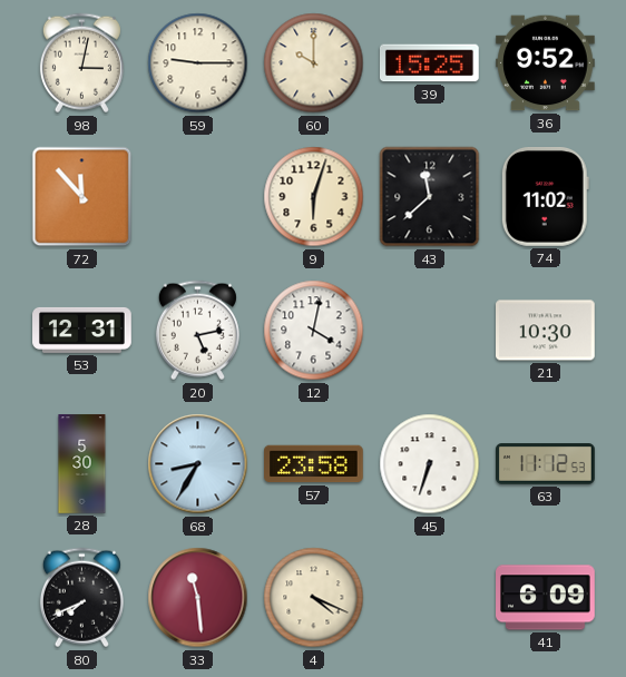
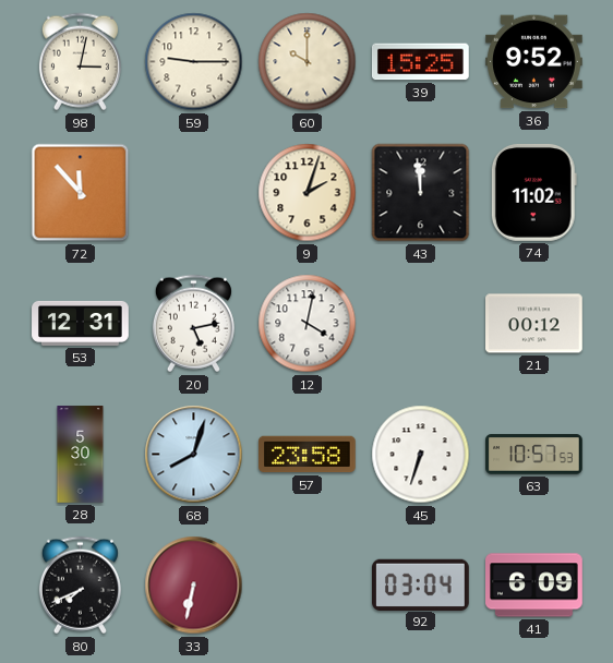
9: 6:03 -> 2:03 (308, 193)
43: 11:38 -> 11:59 (421, 193)
21: 10:30 -> 00:12 (534, 324)
68: 8:35 -> 8:03 (194, 455)
63: 11:12 -> 10:57 (534, 455)
33: 11:29 -> 6:32 (194, 586)
4: 4:19 -> none (314, 598)
92: none -> 03:04 (421, 584)
